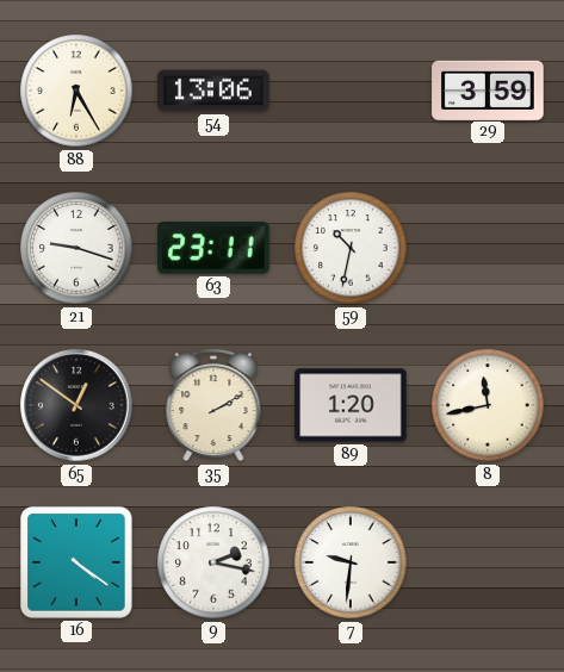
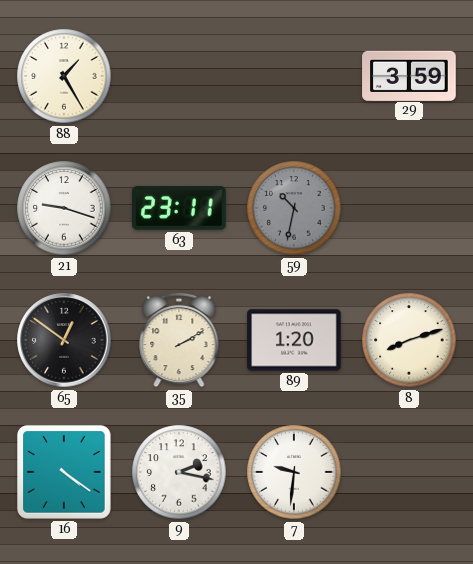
88: 6:25 -> 1:25 (64, 76)
54: 13:06 -> none (213, 91)
59 dial: white -> grey (294, 208)
8: 11:43 -> 8:12 (409, 340)
